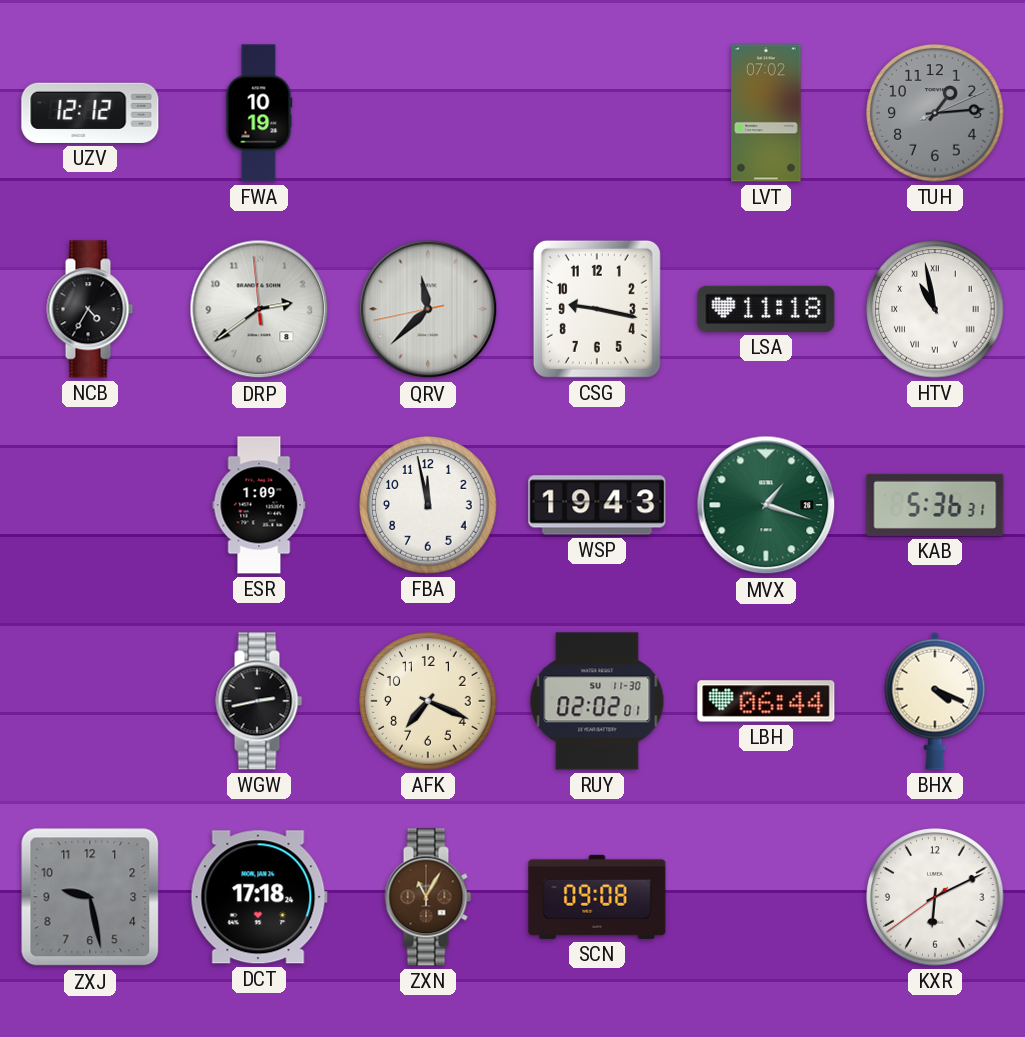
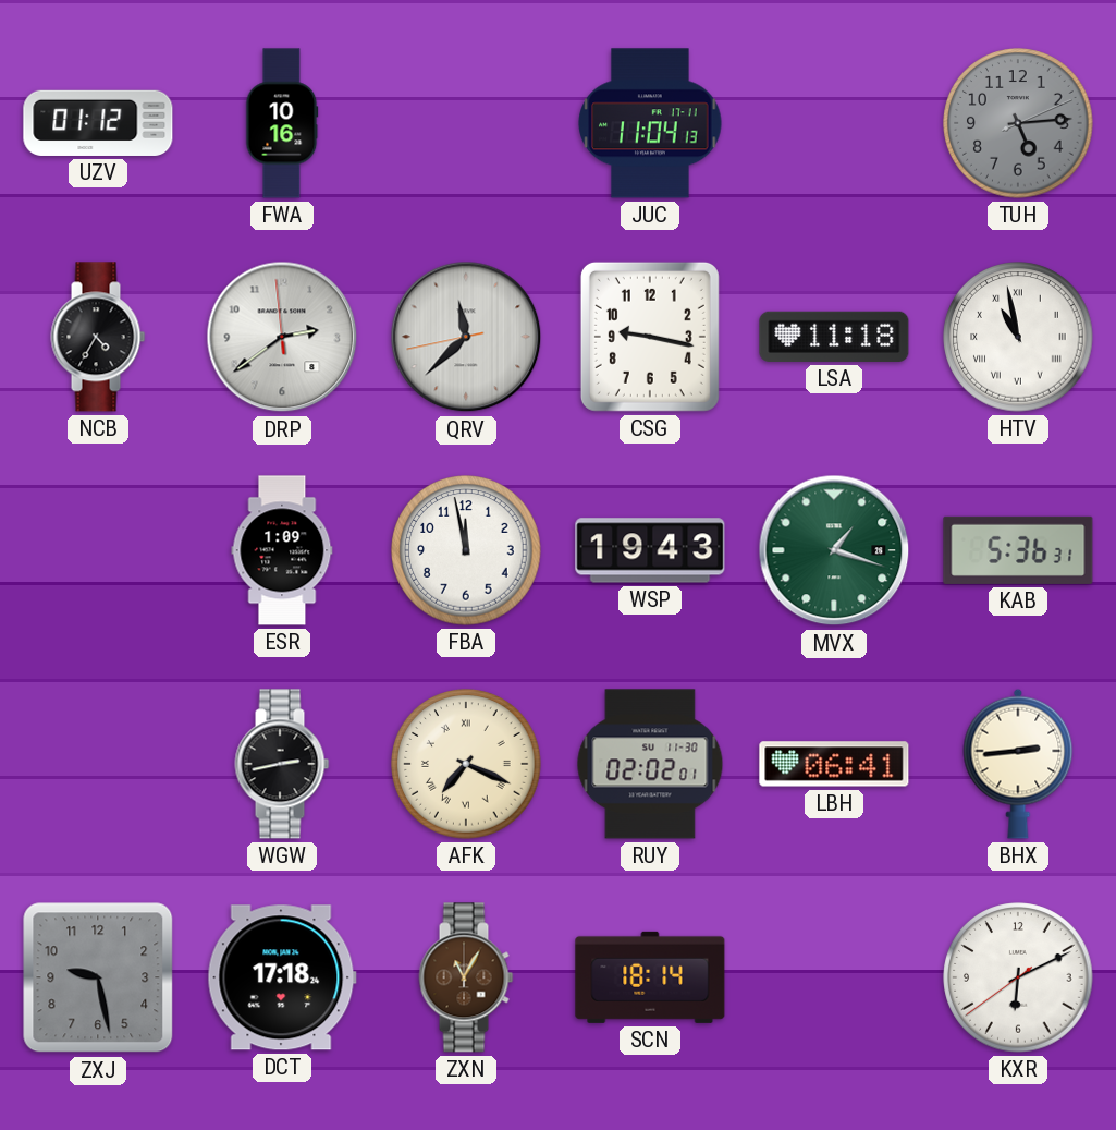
UZV: 12:12 -> 01:12 (98, 123)
FWA: 10:19 -> 10:16 (282, 123)
JUC: none -> 11:04 (650, 123)
LVT: 07:02 -> none (766, 113)
TUH: 1:14 -> 5:14 (1018, 123)
AFK numerals: Arabic -> Roman (466, 764)
LBH: 06:44 -> 06:41 (834, 764)
BHX: 4:19 -> 2:44 (1018, 764)
SCN: 09:08 -> 18:14 (650, 977)
